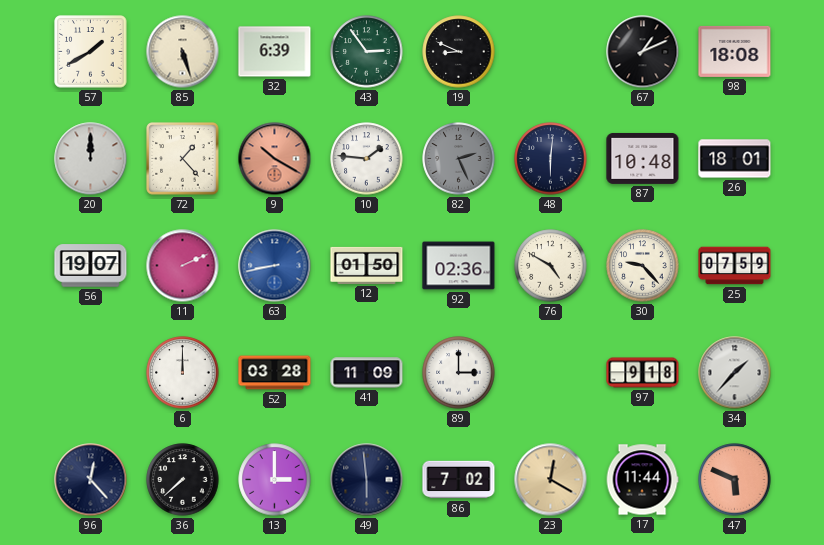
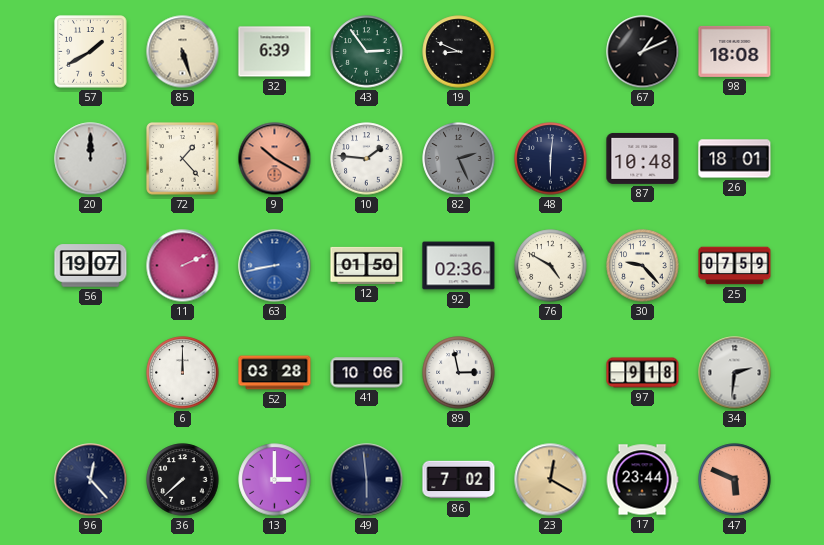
41: 11:09 -> 10:06 (367, 373)
89: 3:00 -> 2:58 (459, 373)
34: 1:37 -> 2:31 (735, 373)
17: 11:44 -> 23:44 (642, 480)
